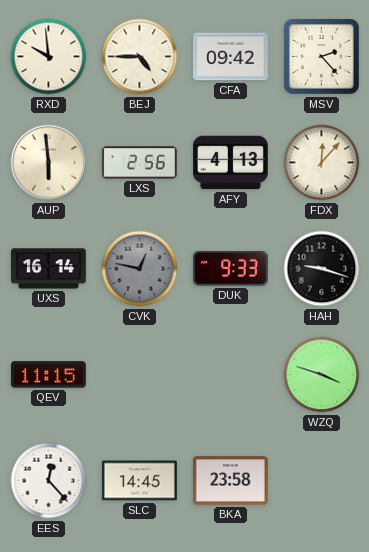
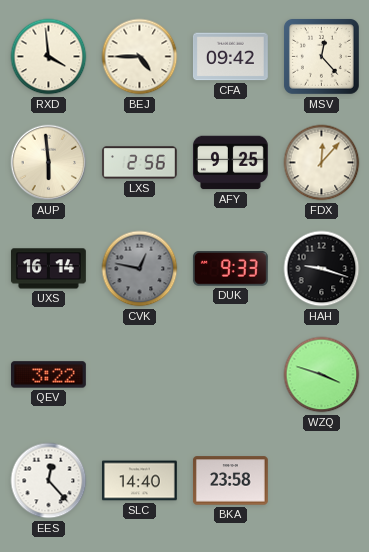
RXD: 9:59 -> 3:59 (49, 57)
MSV: 2:23 -> 12:23 (321, 56)
AFY: 4:13 -> 9:25 (230, 163)
QEV: 11:15 -> 3:22 (48, 375)
SLC: 14:45 -> 14:40 (139, 481)
